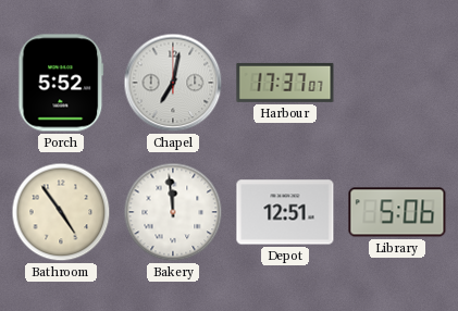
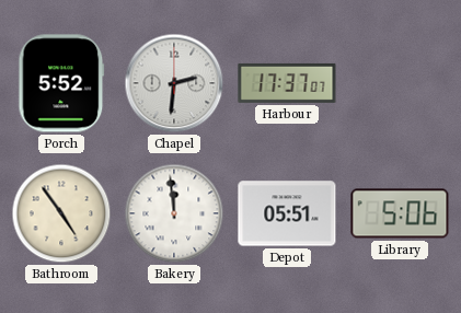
Chapel: 7:02 -> 2:31 (174, 83)
Depot: 12:51 -> 05:51 (287, 213)
